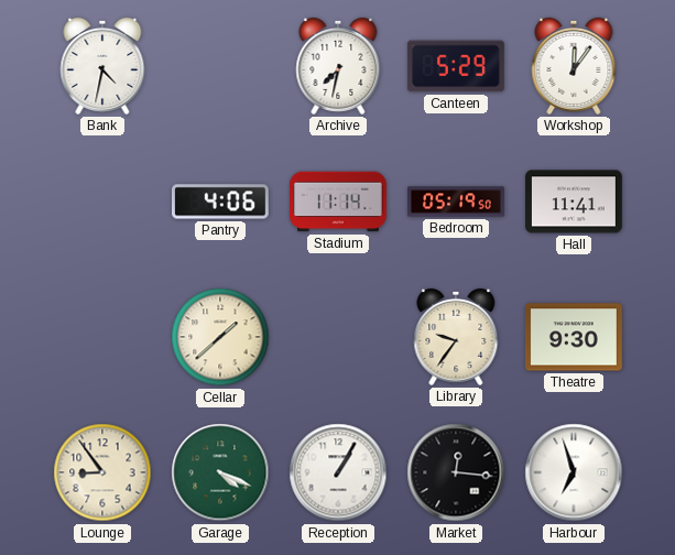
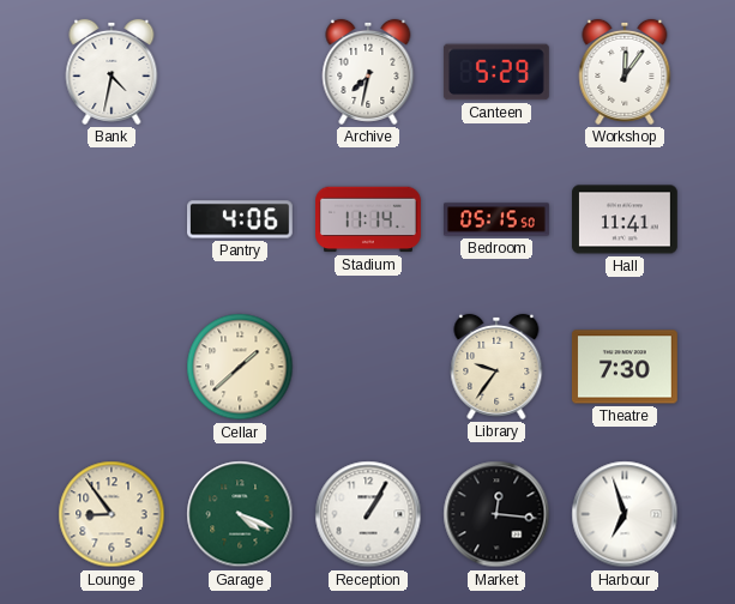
Bedroom: 05:19 -> 05:15 (498, 219)
Theatre: 9:30 -> 7:30 (625, 367)
